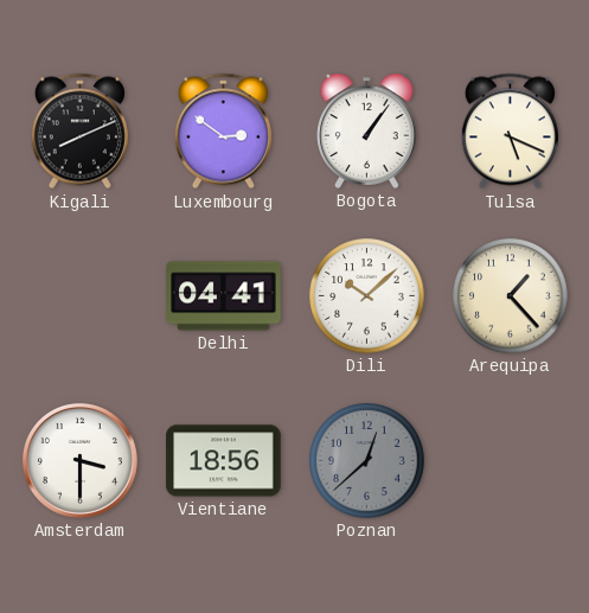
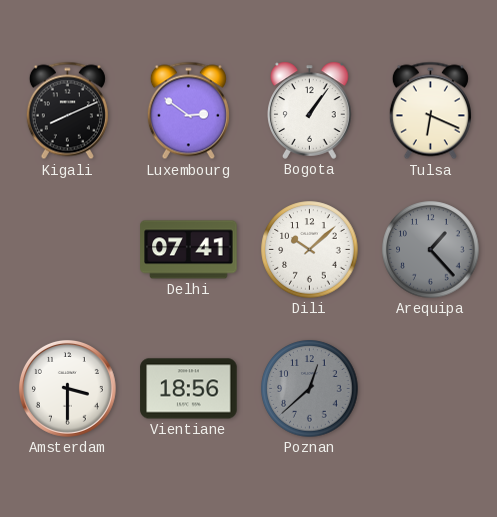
Tulsa: 5:19 -> 6:19 (430, 111)
Delhi: 04:41 -> 07:41 (189, 250)
Arequipa dial: cream -> grey (431, 250)
